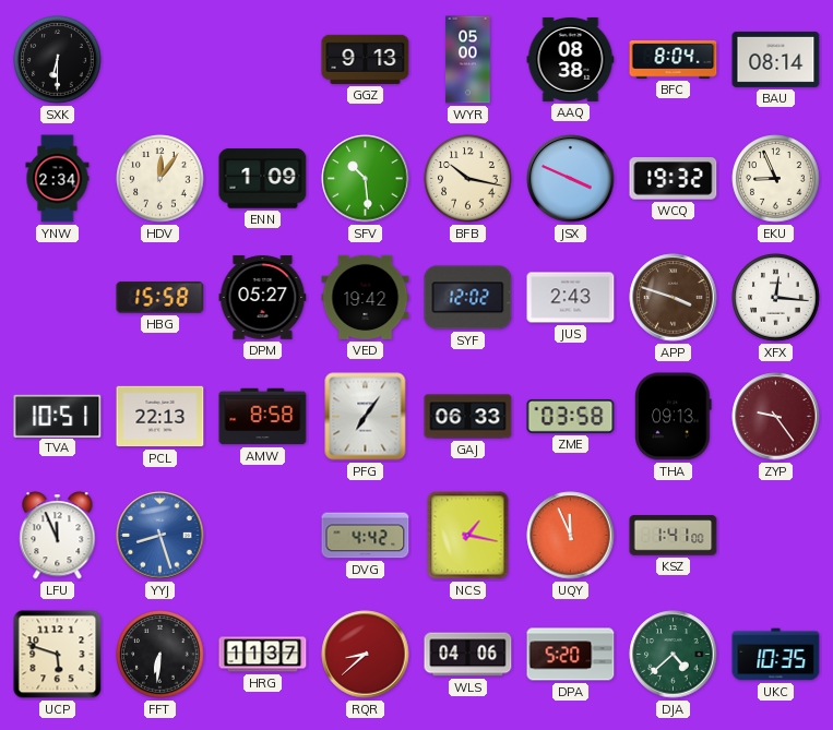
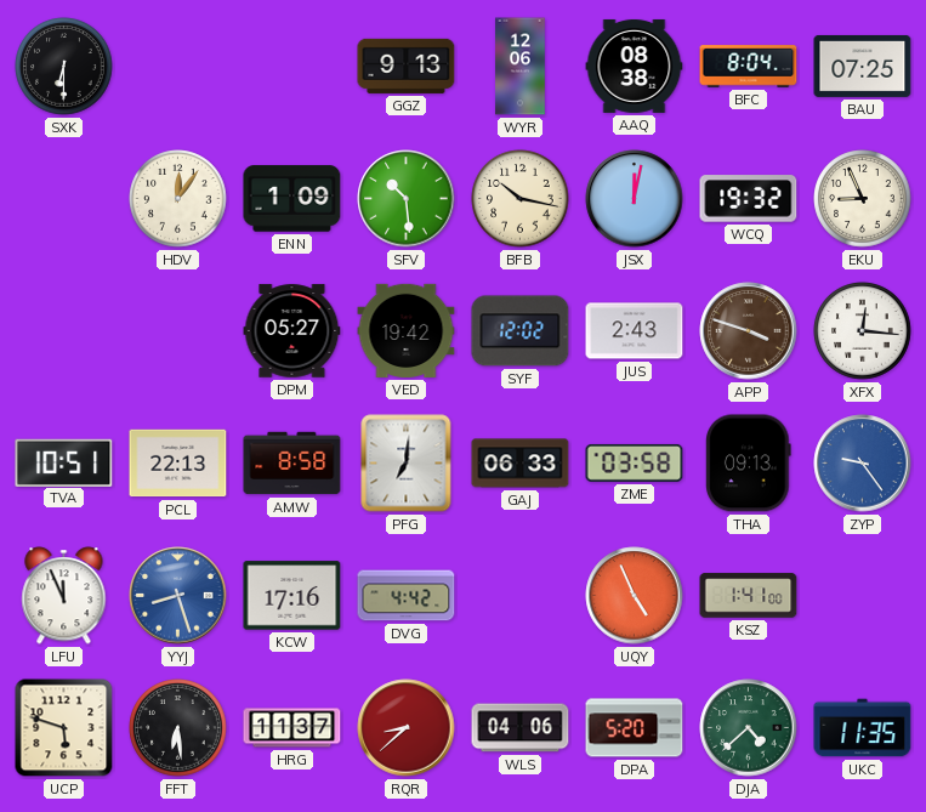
WYR: 05:00 -> 12:06 (521, 67)
BAU: 08:14 -> 07:25 (863, 66)
YNW: 2:34 -> none (58, 179)
JSX: 3:49 -> 12:02 (635, 199)
HBG: 15:58 -> none (160, 298)
PFG: 7:06 -> 7:01 (407, 464)
ZYP dial: burgundy -> blue (863, 464)
KCW: none -> 17:16 (292, 596)
NCS: 1:17 -> none (468, 536)
UQY: 11:56 -> 4:56 (635, 596)
FFT: 6:31 -> 6:29 (178, 728)
UKC: 10:35 -> 11:35 (863, 728)
